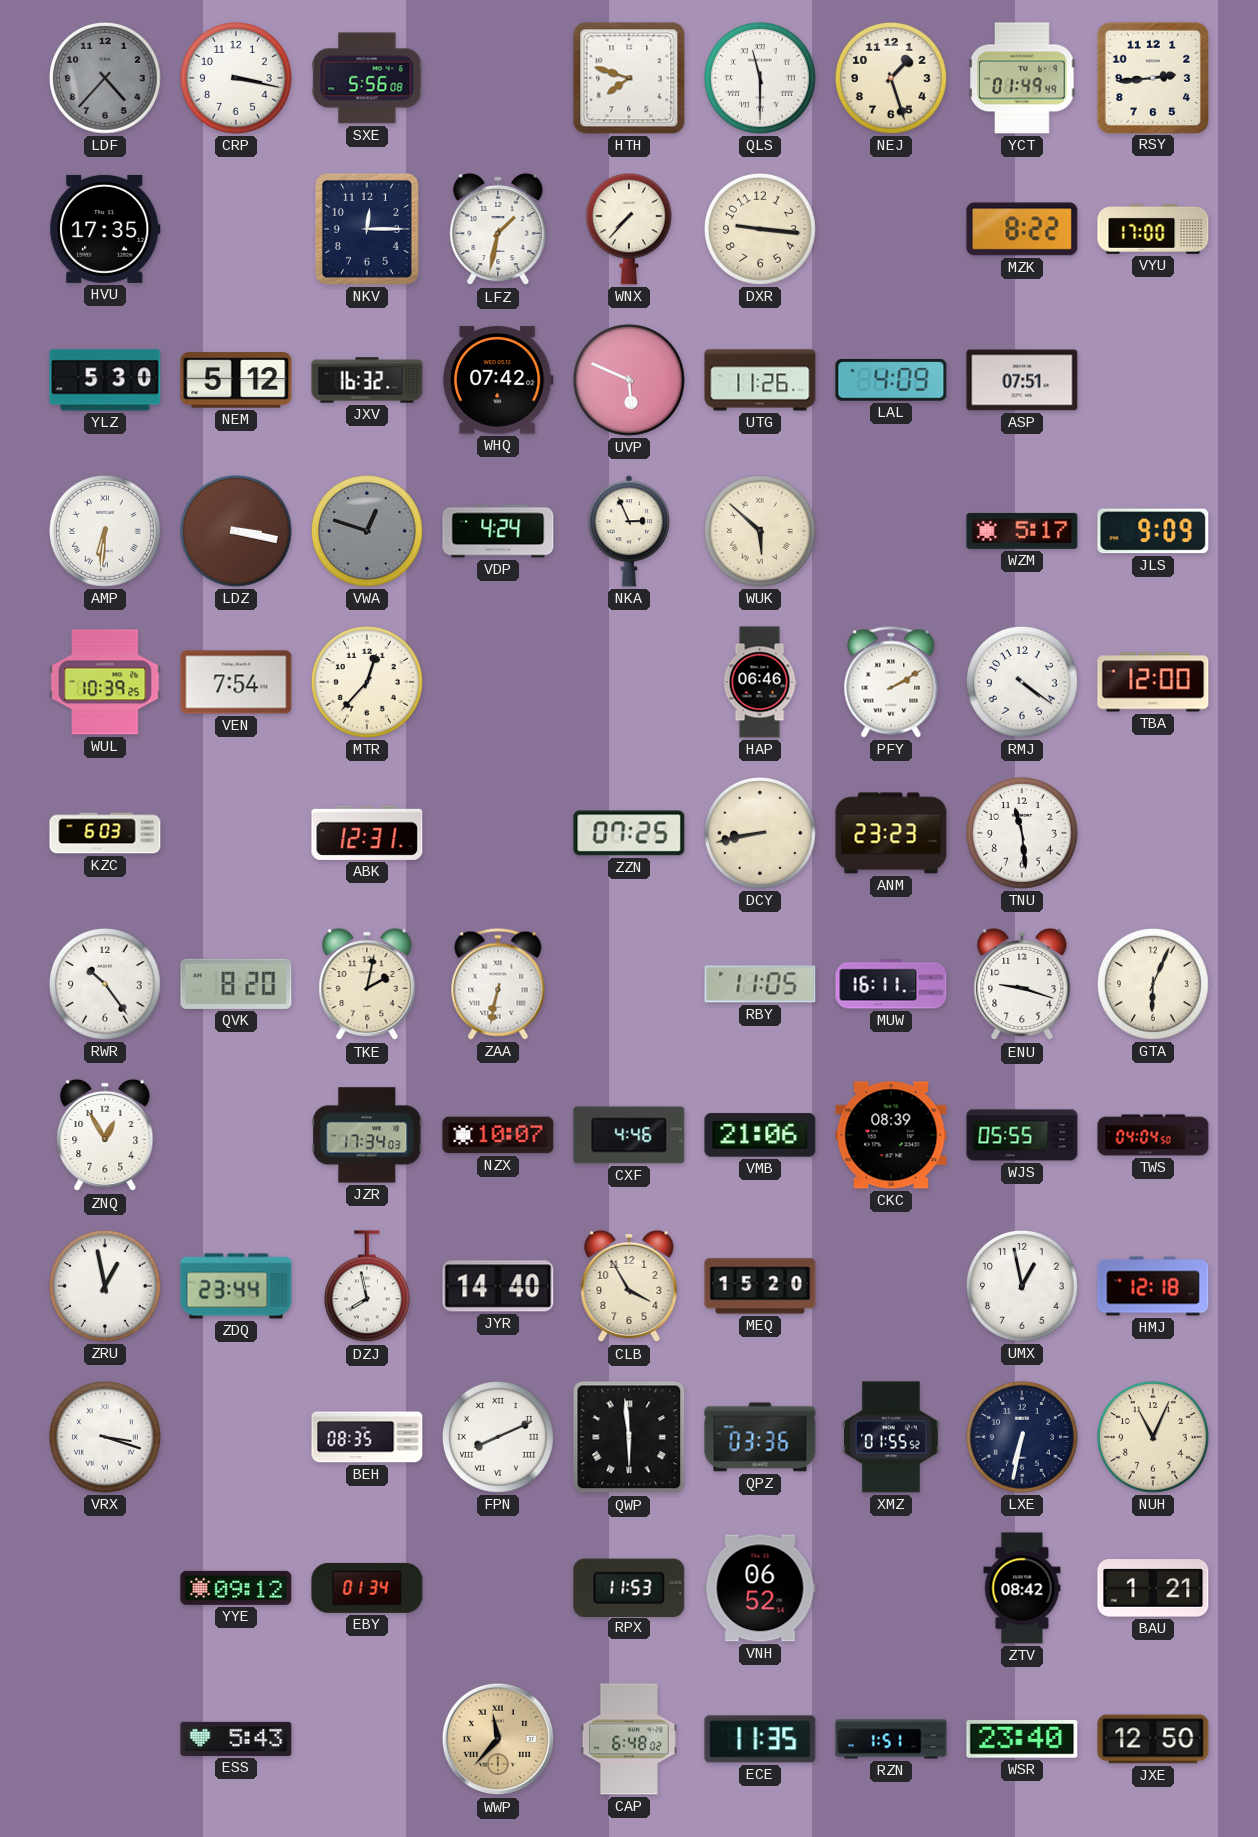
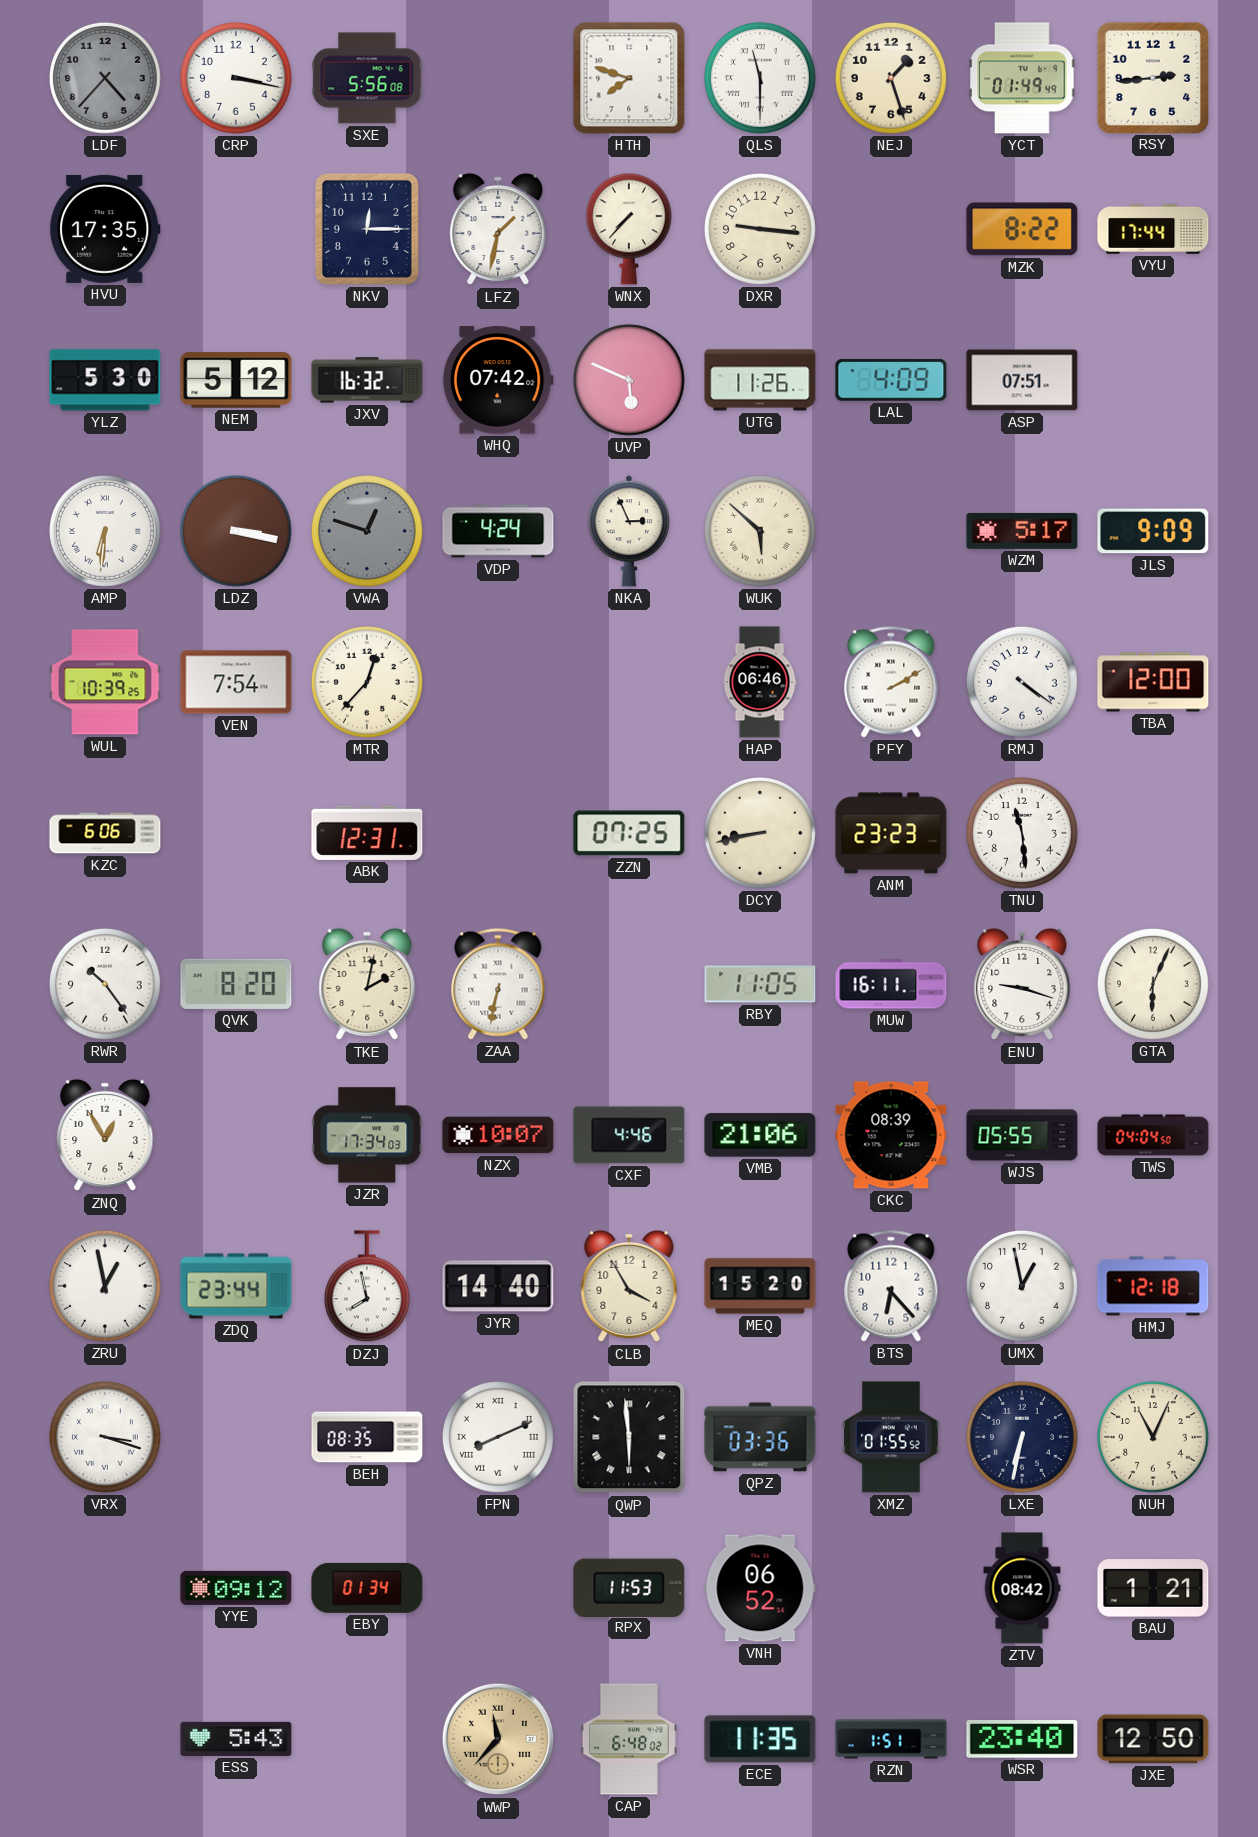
VYU: 17:00 -> 17:44 (1153, 229)
KZC: 6:03 -> 6:06 (105, 833)
BTS: none -> 6:23 (891, 1286)
